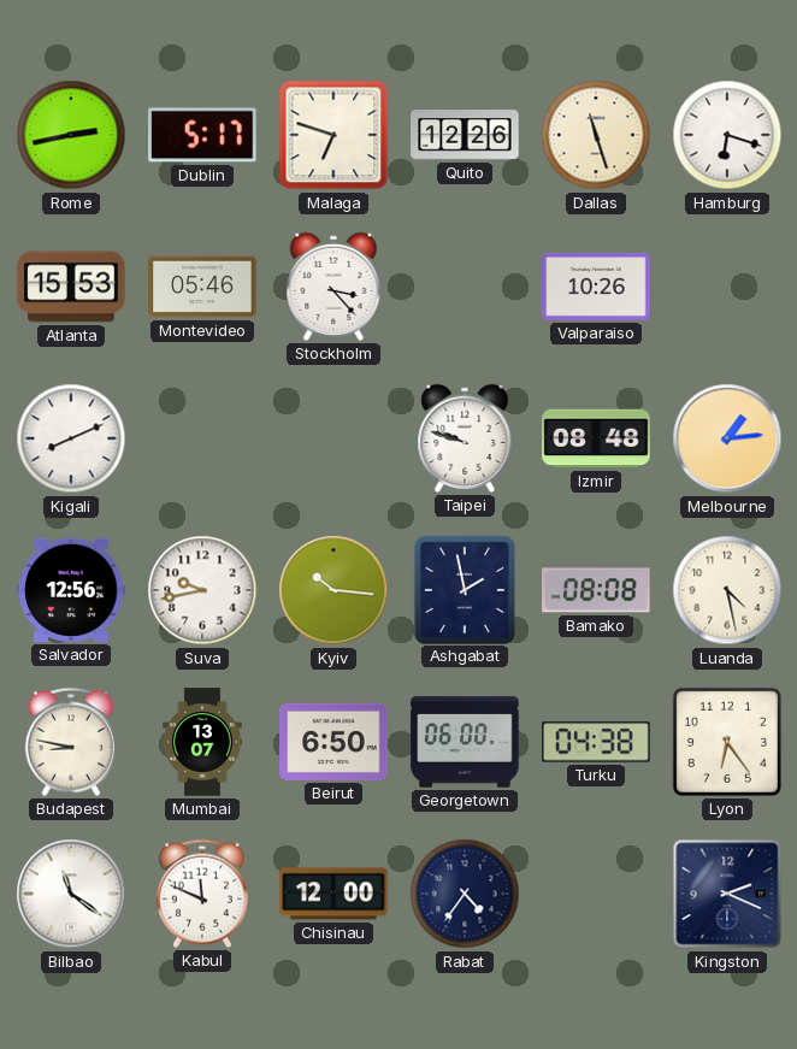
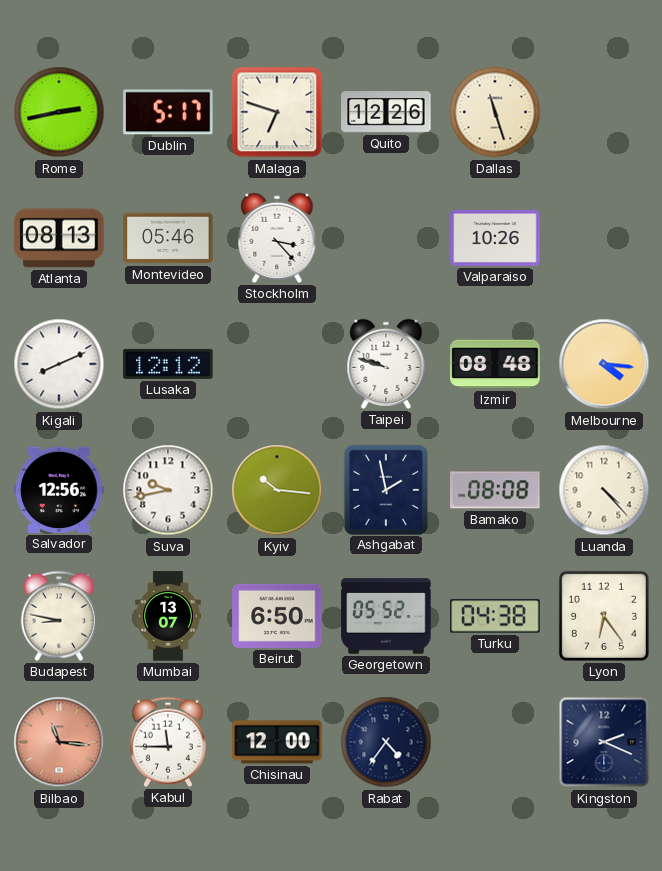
Hamburg: 6:18 -> none (727, 135)
Atlanta: 15:53 -> 08:13 (59, 238)
Lusaka: none -> 12:12 (168, 364)
Melbourne: 1:14 -> 4:16 (604, 364)
Luanda: 4:28 -> 4:23 (604, 490)
Georgetown: 06:00 -> 05:52 (386, 616)
Bilbao: 11:21 -> 11:16 (59, 742)
Bilbao dial: white -> salmon (59, 742)
Kabul: 11:49 -> 11:45 (168, 742)
